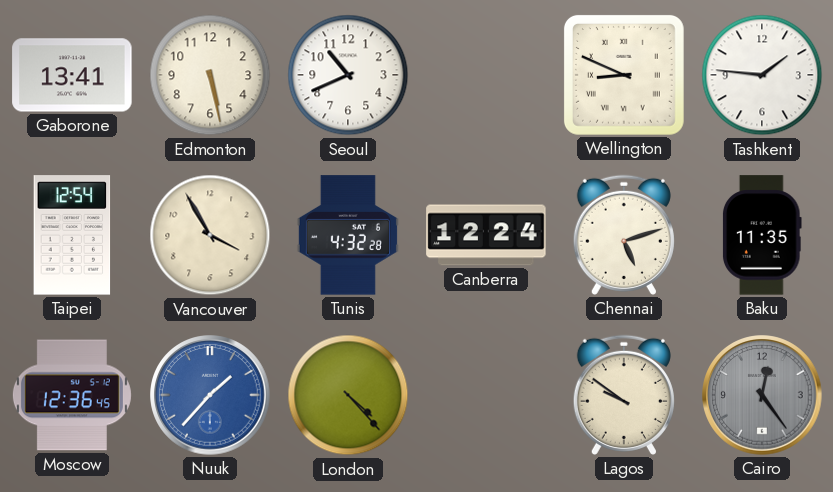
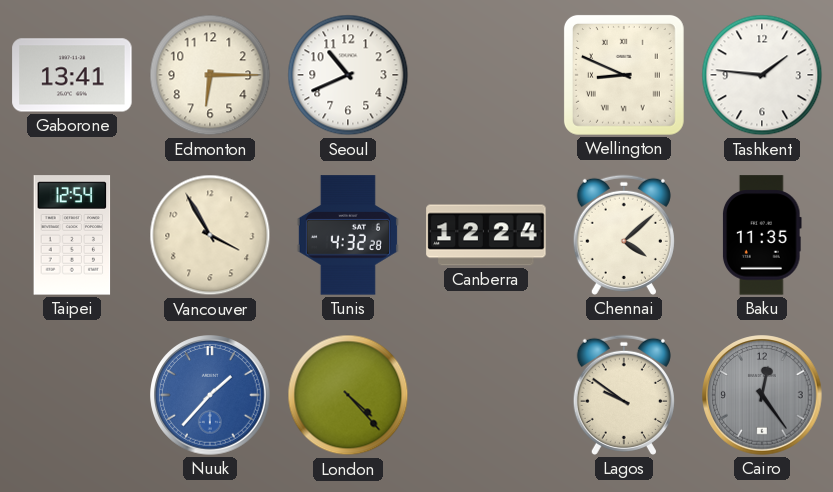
Edmonton: 5:28 -> 6:15 (210, 75)
Chennai: 5:12 -> 4:08 (624, 235)
Moscow: 12:36 -> none (72, 395)
